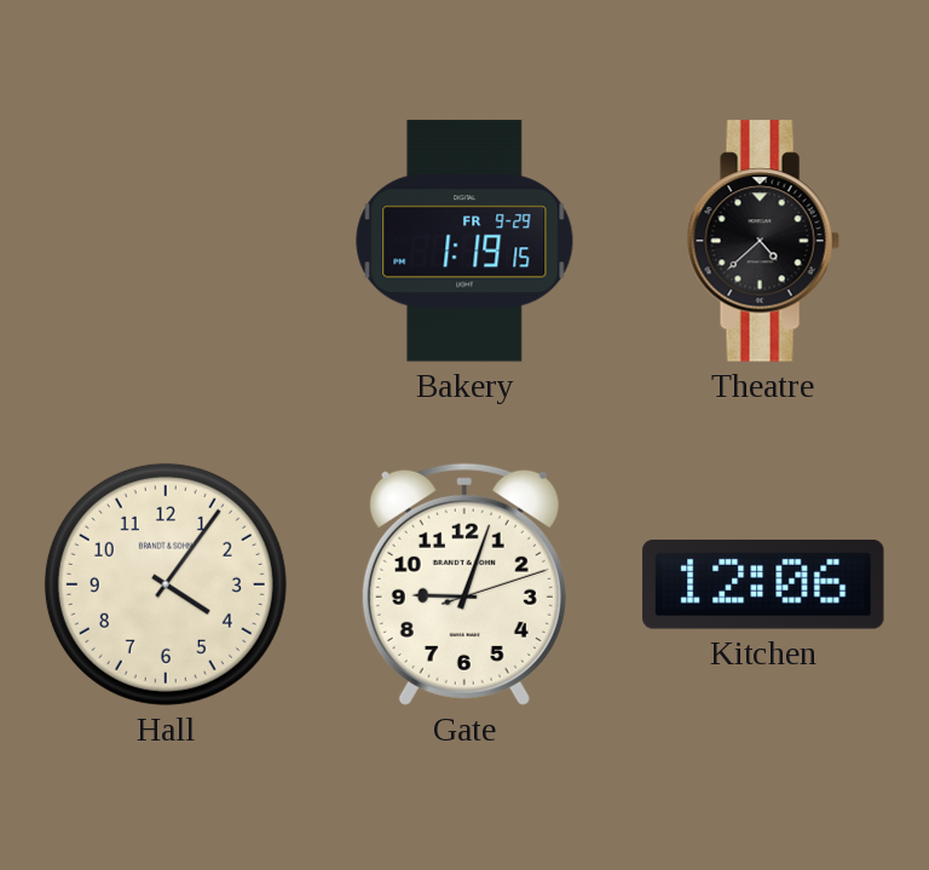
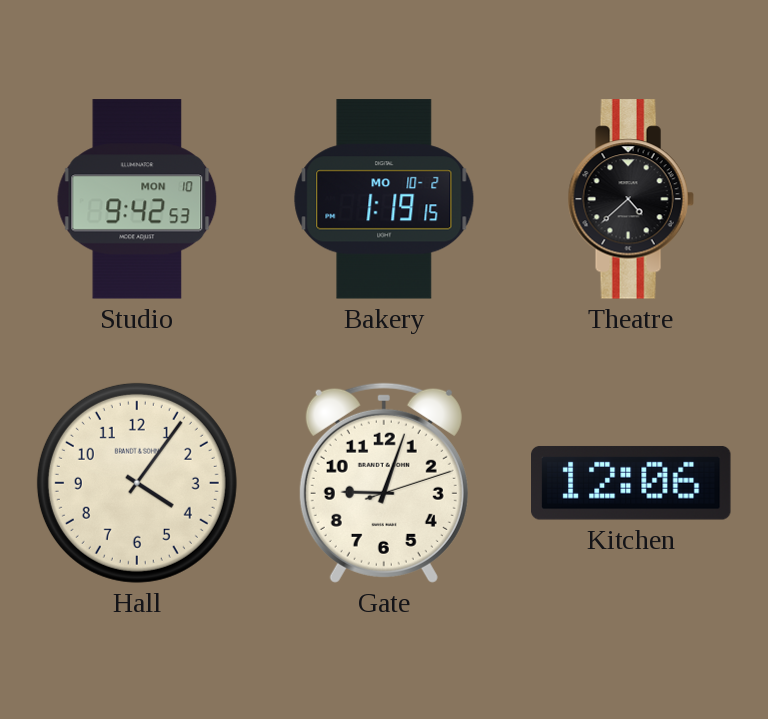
Studio: none -> 9:42 (137, 199)
Bakery date: FR 9-29 -> MO 10-2 (384, 199)
